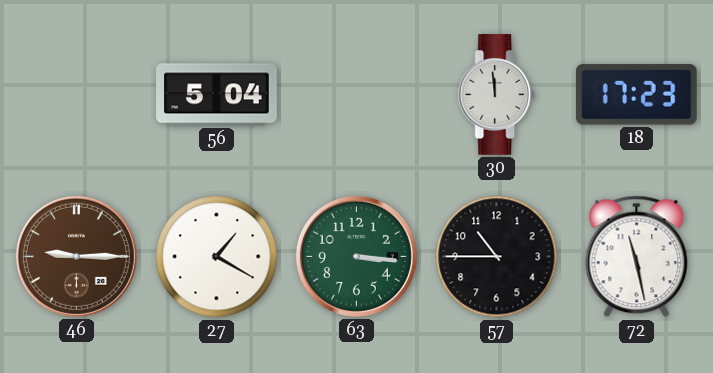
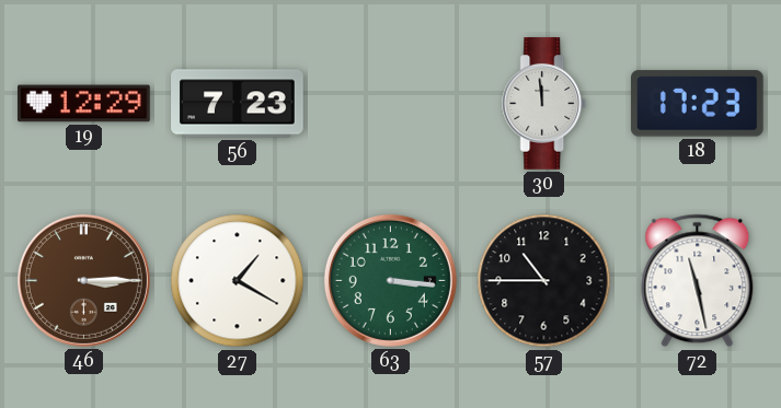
19: none -> 12:29 (84, 104)
56: 5:04 -> 7:23 (238, 104)
46: 9:15 -> 3:15 (83, 280)
